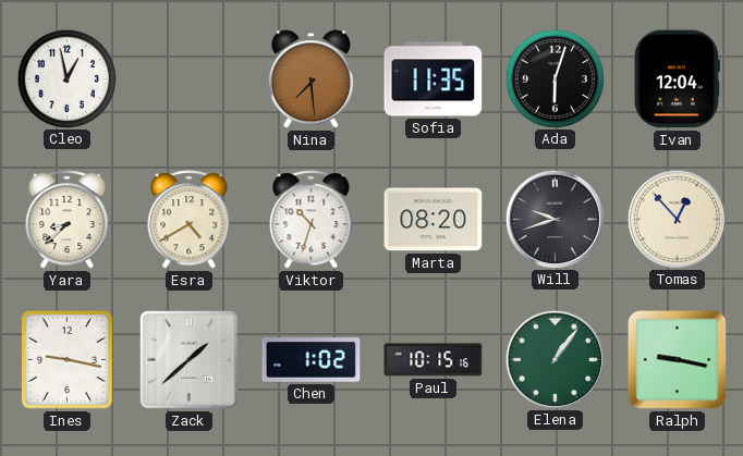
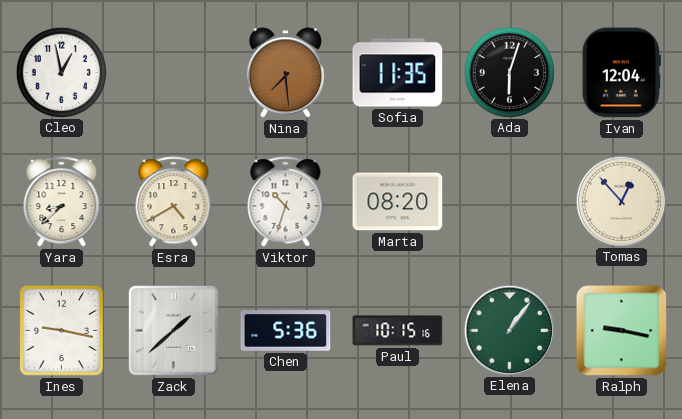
Will: 9:42 -> none (555, 219)
Chen: 1:02 -> 5:36 (286, 331)
